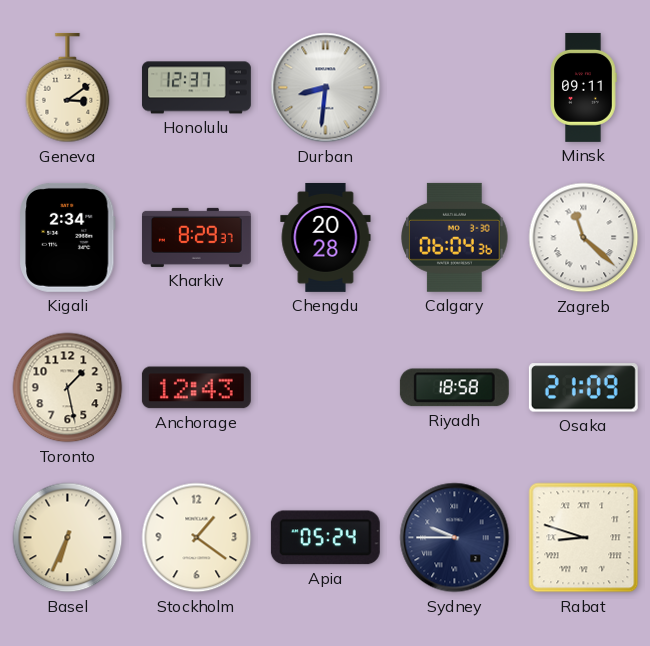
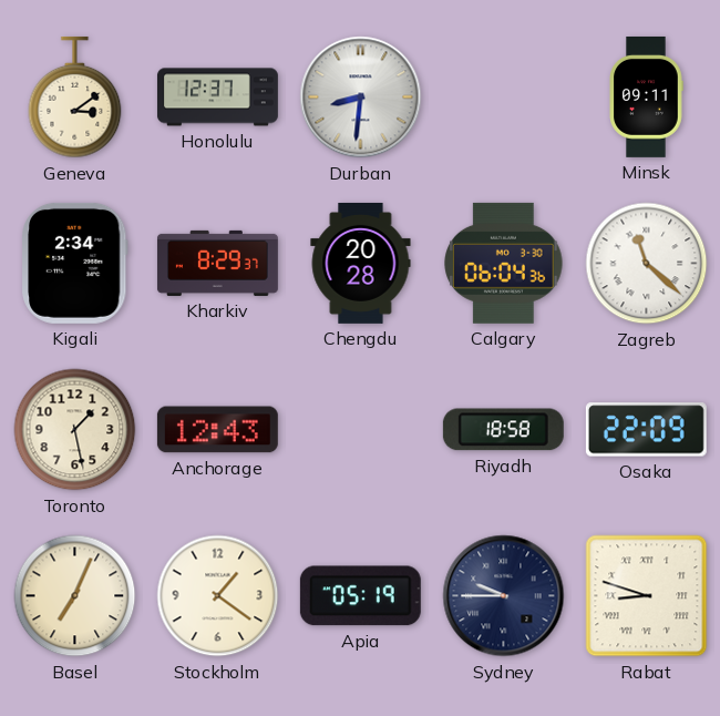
Osaka: 21:09 -> 22:09 (646, 430)
Basel: 6:34 -> 7:04 (75, 596)
Apia: 05:24 -> 05:19 (360, 596)
